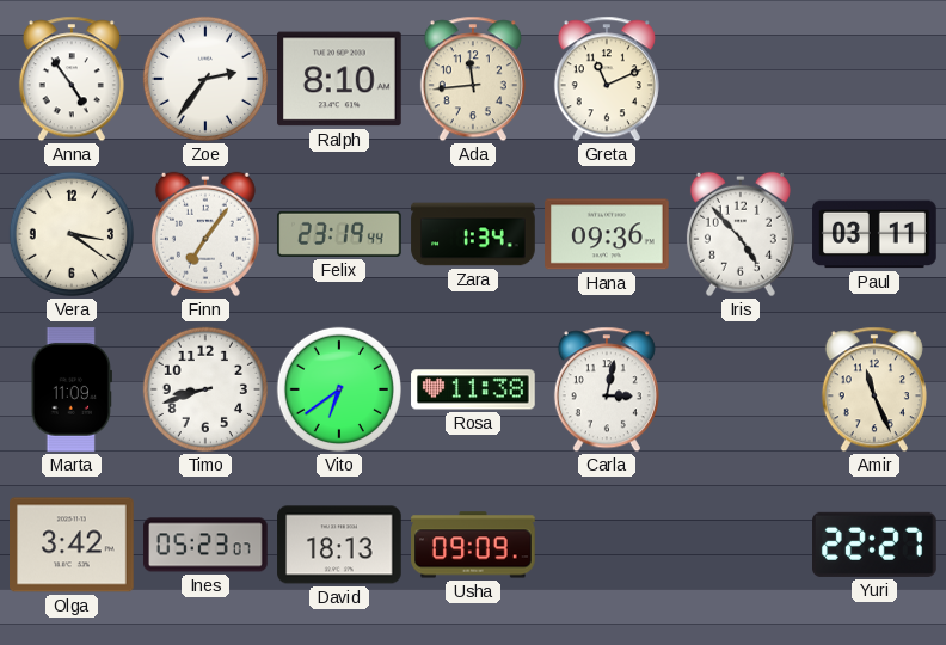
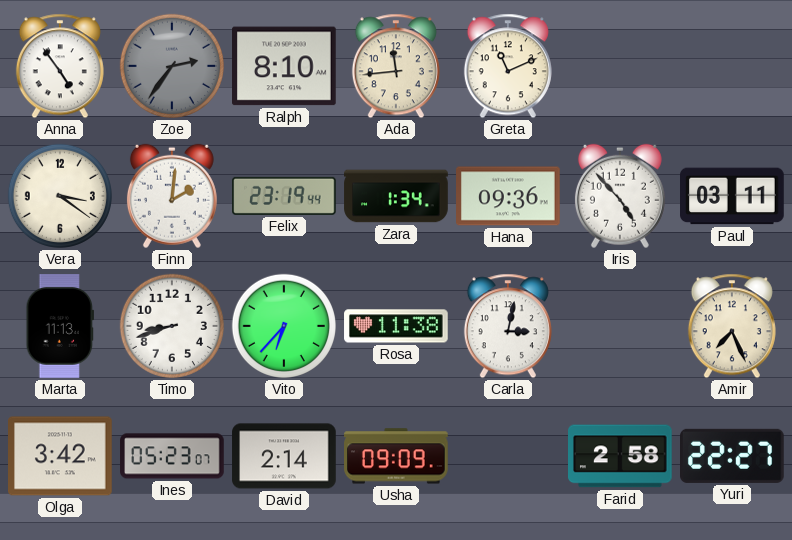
Zoe dial: white -> grey (172, 66)
Finn: 7:06 -> 2:01 (172, 196)
Marta: 11:09 -> 11:13 (60, 326)
Vito: 6:39 -> 6:37 (284, 326)
Amir: 11:26 -> 7:26 (732, 326)
David: 18:13 -> 2:14 (284, 456)
Farid: none -> 2:58 (621, 456)
